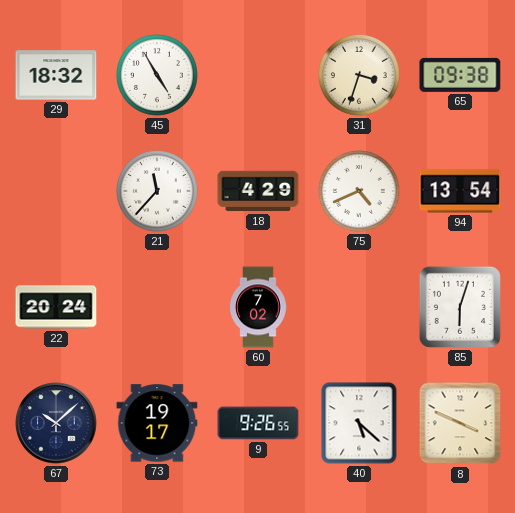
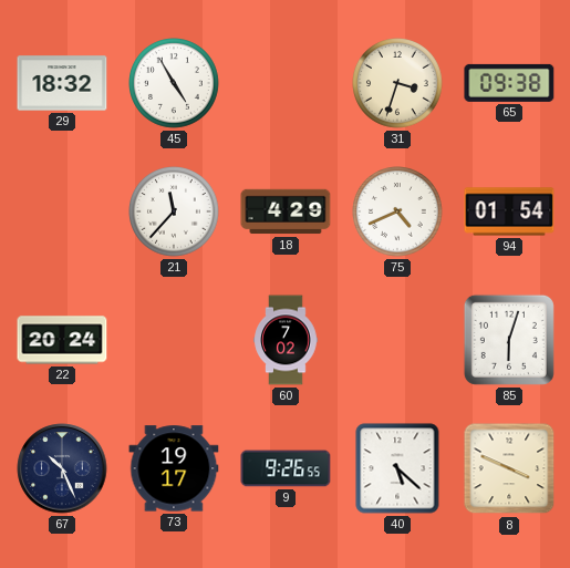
94: 13:54 -> 01:54 (509, 211)
67: 10:08 -> 10:26 (62, 468)
